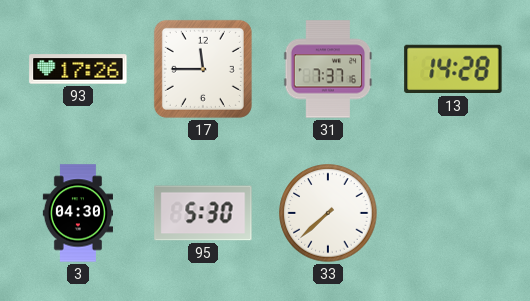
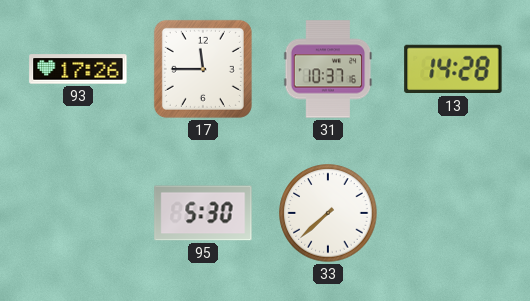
31: 7:37 -> 10:37 (328, 69)
3: 04:30 -> none (77, 213)
